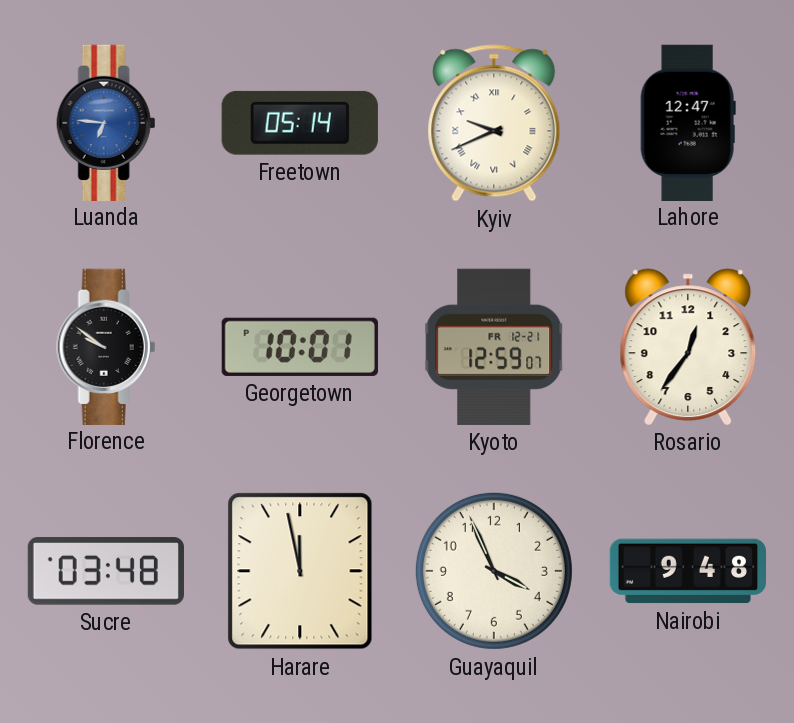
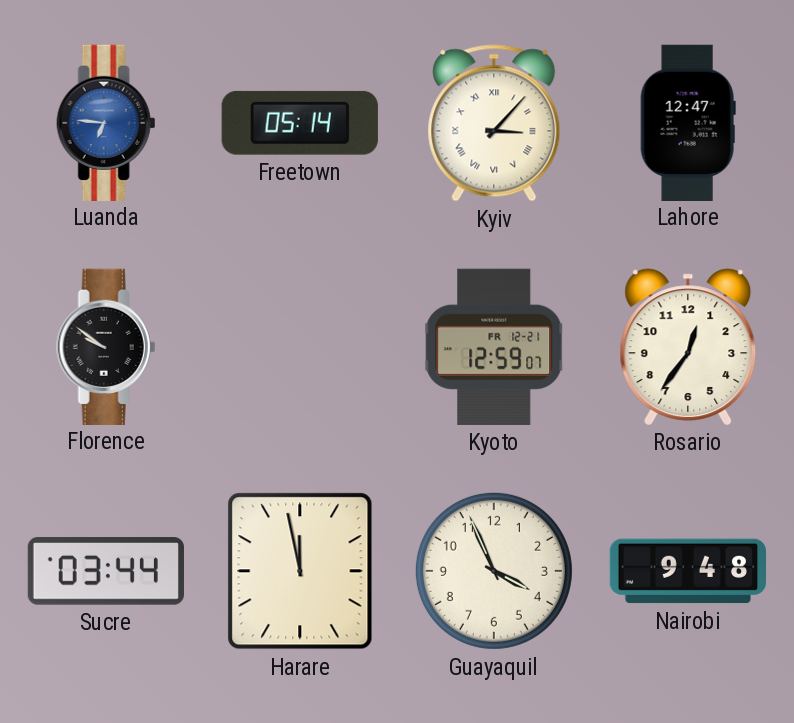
Kyiv: 9:41 -> 3:07 (494, 123)
Georgetown: 10:01 -> none (300, 347)
Sucre: 03:48 -> 03:44 (106, 571)
